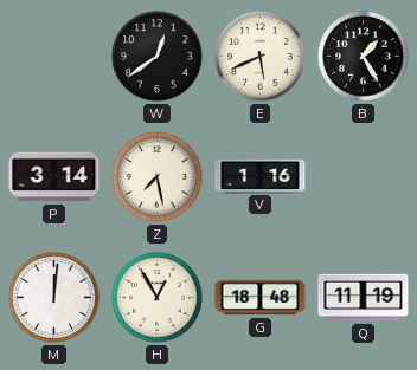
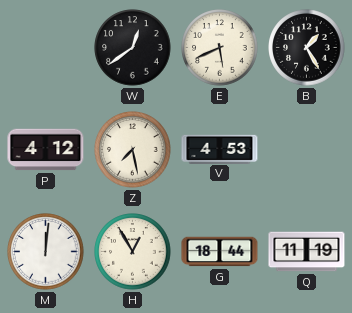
P: 3:14 -> 4:12 (46, 150)
V: 1:16 -> 4:53 (220, 149)
G: 18:48 -> 18:44 (220, 252)
